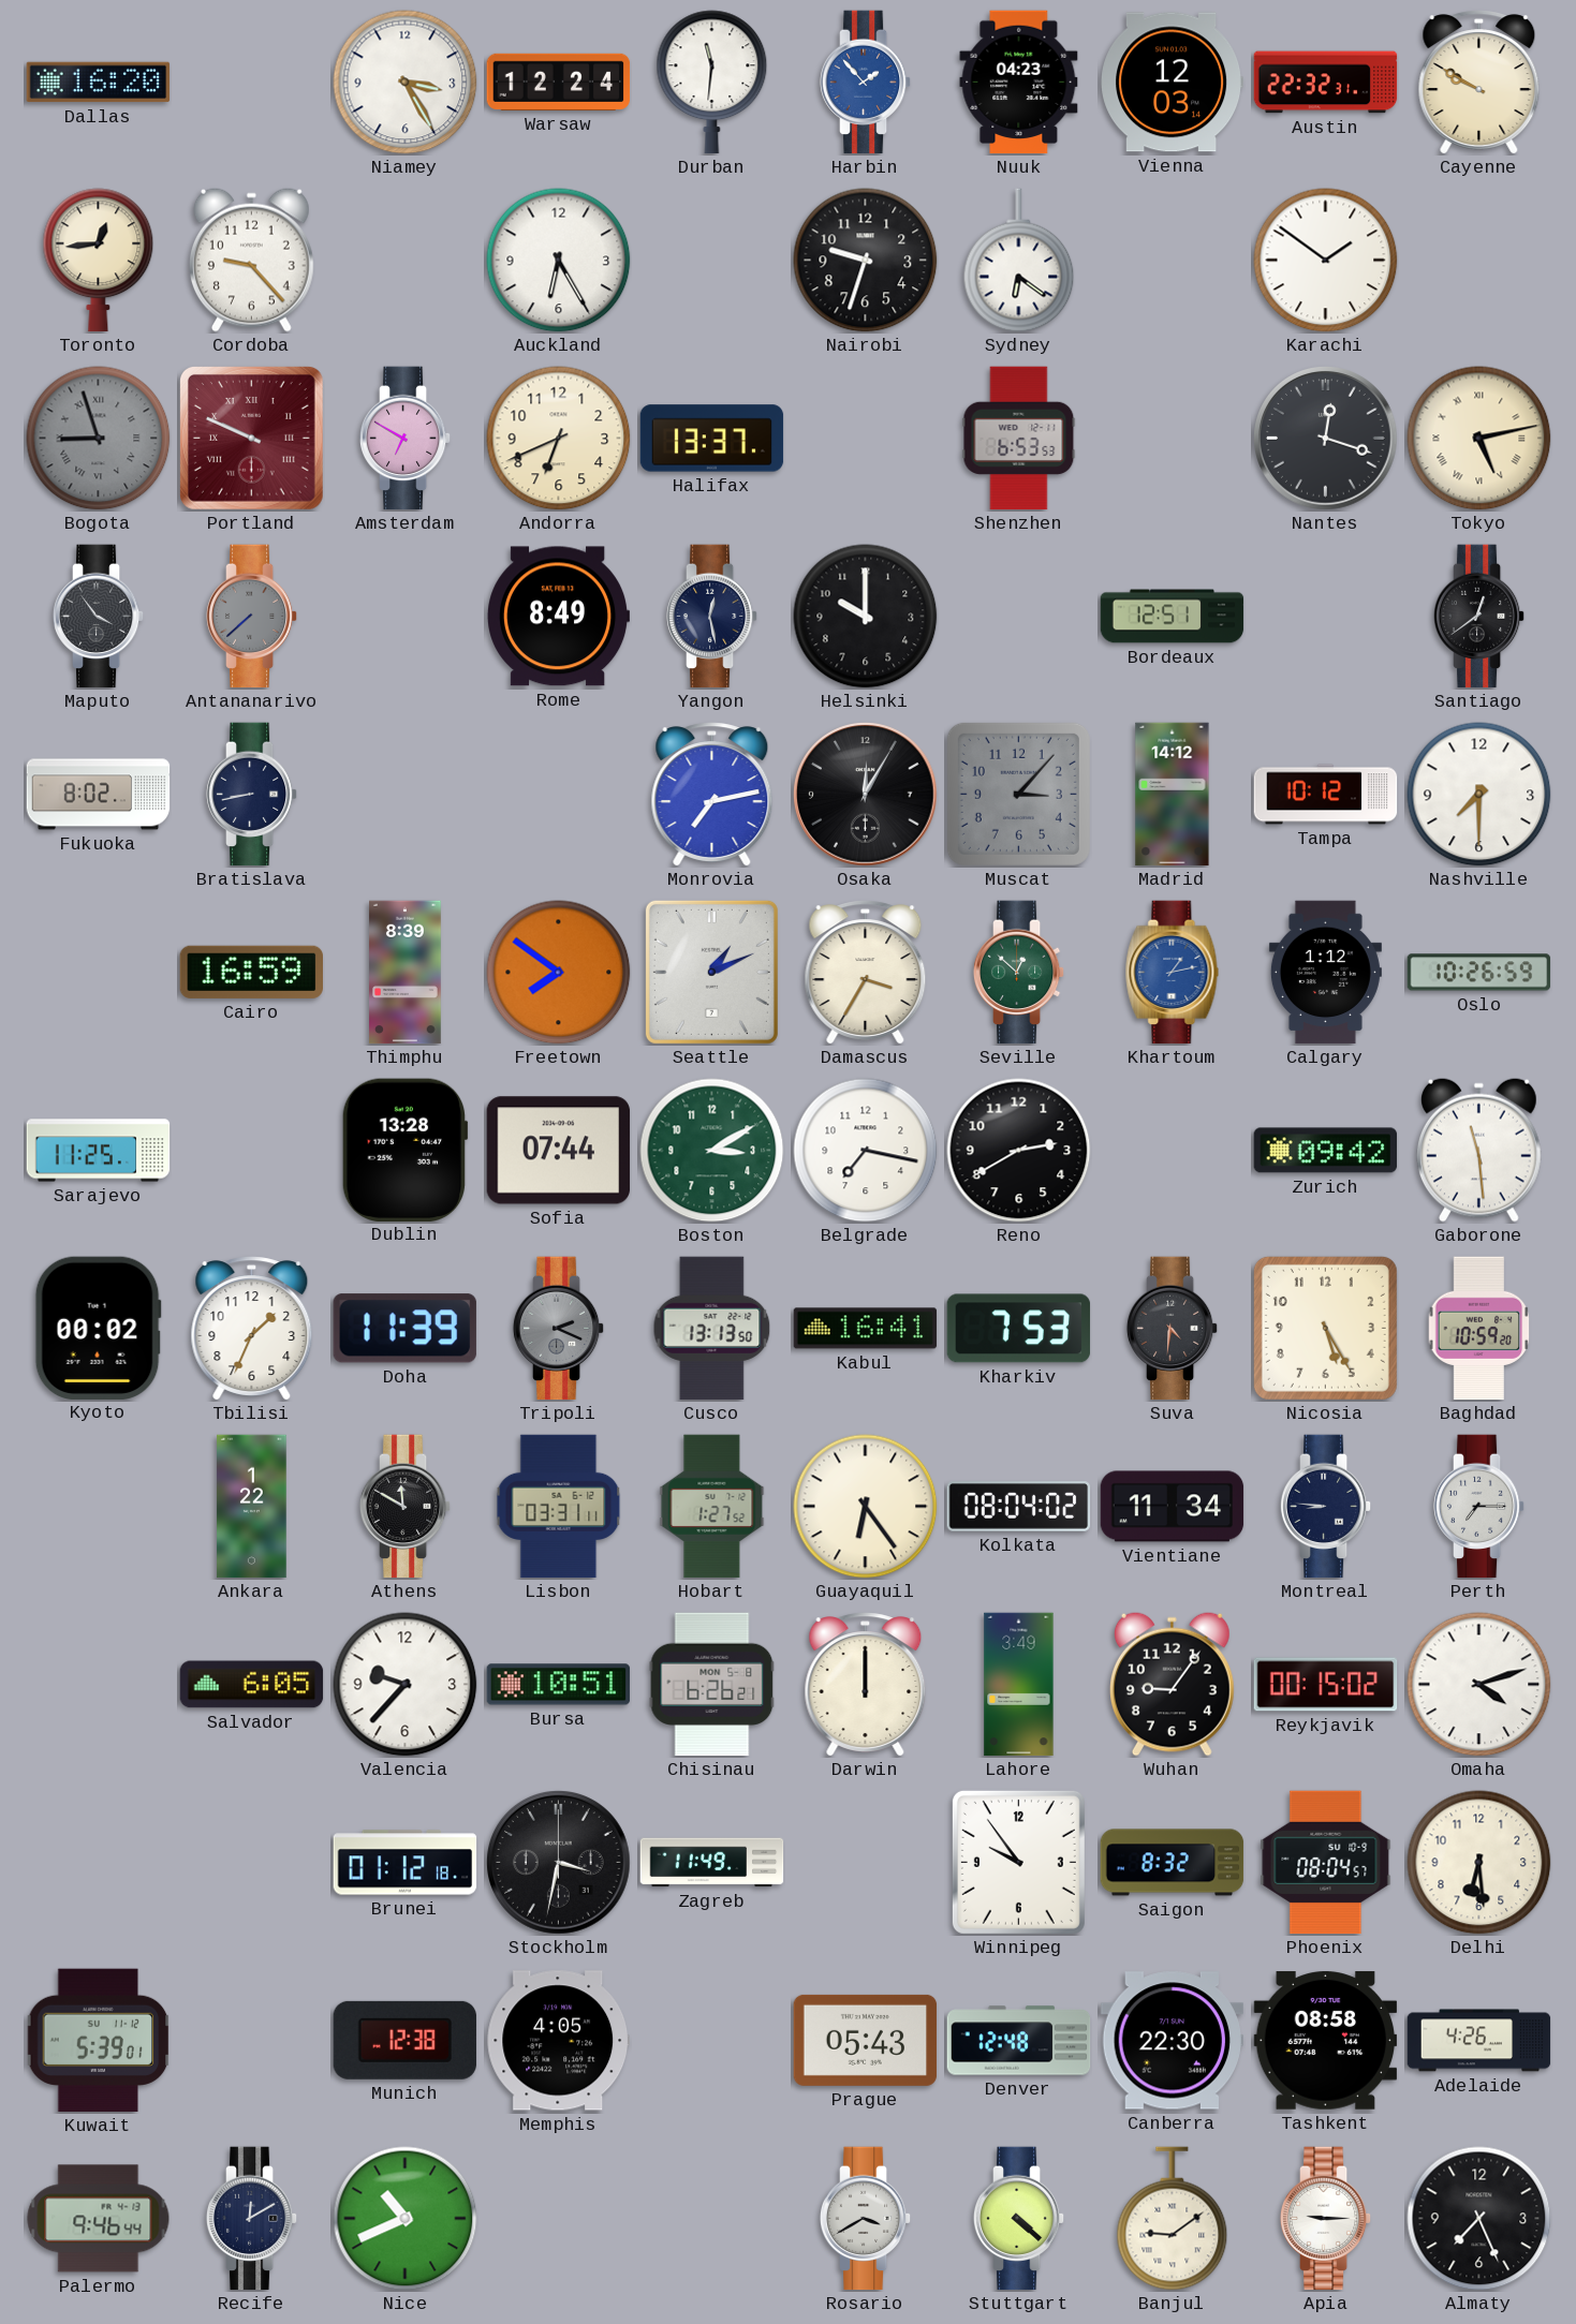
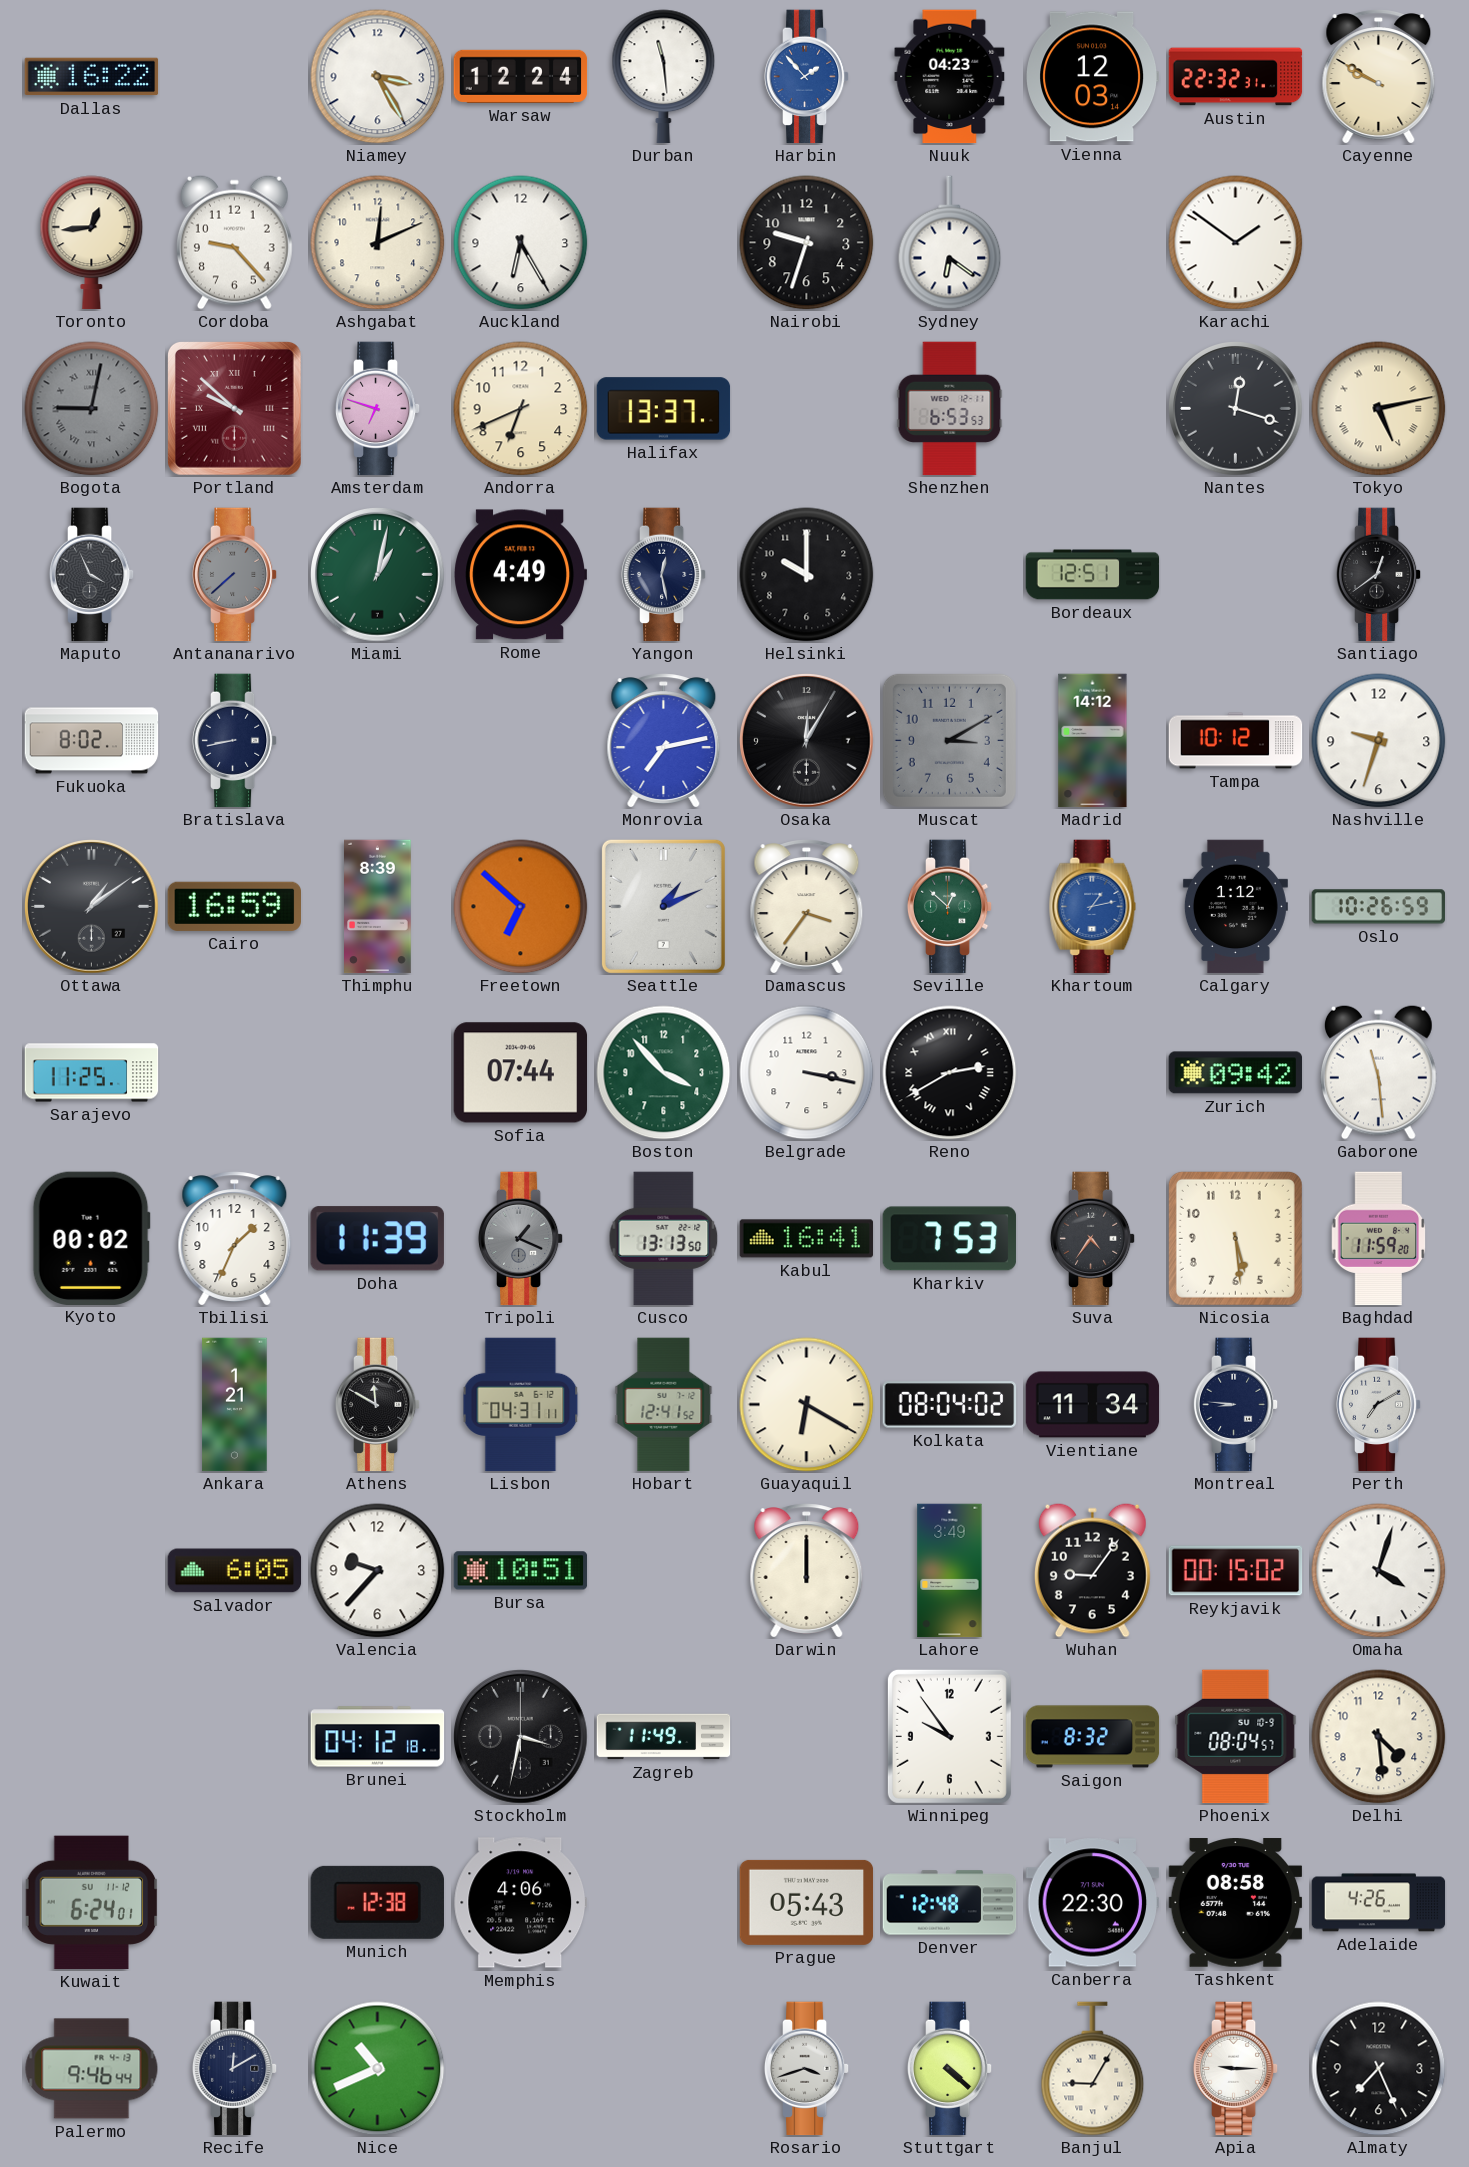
Dallas: 16:20 -> 16:22 (92, 77)
Durban: 11:31 -> 11:29 (664, 77)
Ashgabat: none -> 12:11 (378, 243)
Bogota: 8:57 -> 9:02 (92, 409)
Portland: 9:49 -> 9:52 (234, 408)
Amsterdam: 6:50 -> 6:48 (378, 409)
Maputo: 3:54 -> 3:56 (92, 575)
Miami: none -> 1:02 (378, 575)
Rome: 8:49 -> 4:49 (520, 575)
Muscat: 3:07 -> 3:10 (949, 740)
Nashville: 7:30 -> 9:33 (1379, 741)
Ottawa: none -> 1:09 (92, 907)
Freetown: 7:51 -> 6:52 (521, 907)
Damascus: 3:35 -> 3:36 (807, 907)
Dublin: 13:28 -> none (404, 1150)
Boston: 3:10 -> 3:53 (664, 1073)
Belgrade: 7:17 -> 3:17 (807, 1073)
Reno numerals: Arabic -> Roman (950, 1073)
Tripoli: 2:19 -> 1:19 (521, 1239)
Suva: 4:31 -> 4:36 (1093, 1239)
Nicosia: 5:25 -> 5:29 (1235, 1238)
Baghdad: 10:59 -> 11:59 (1379, 1239)
Ankara: 1:22 -> 1:21 (235, 1405)
Lisbon: 03:31 -> 04:31 (521, 1405)
Hobart: 1:27 -> 12:41 (664, 1405)
Guayaquil: 6:24 -> 6:20 (807, 1405)
Perth: 7:15 -> 7:10 (1379, 1405)
Chisinau: 6:26 -> none (712, 1685)
Omaha: 4:12 -> 4:03 (1379, 1571)
Brunei: 01:12 -> 04:12 (378, 1737)
Delhi: 6:29 -> 4:29 (1379, 1737)
Kuwait: 5:39 -> 6:24 (92, 1903)
Memphis: 4:05 -> 4:06 (521, 1903)
Rosario: 3:40 -> 3:42 (807, 2069)
Banjul: 9:09 -> 9:05 (1093, 2069)
